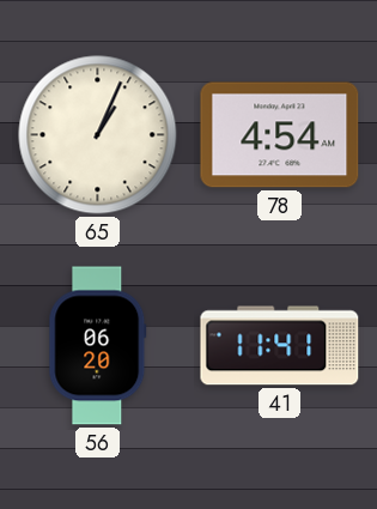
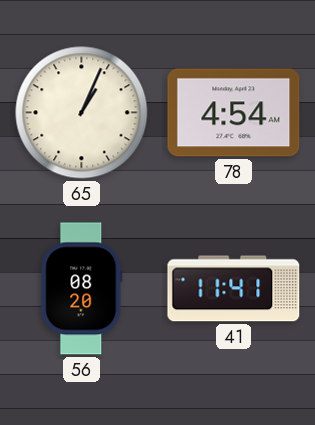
56: 06:20 -> 08:20 (82, 289)
